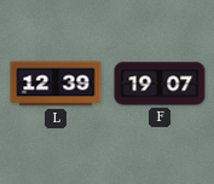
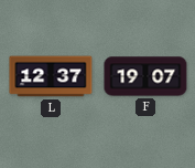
L: 12:39 -> 12:37 (51, 76)
